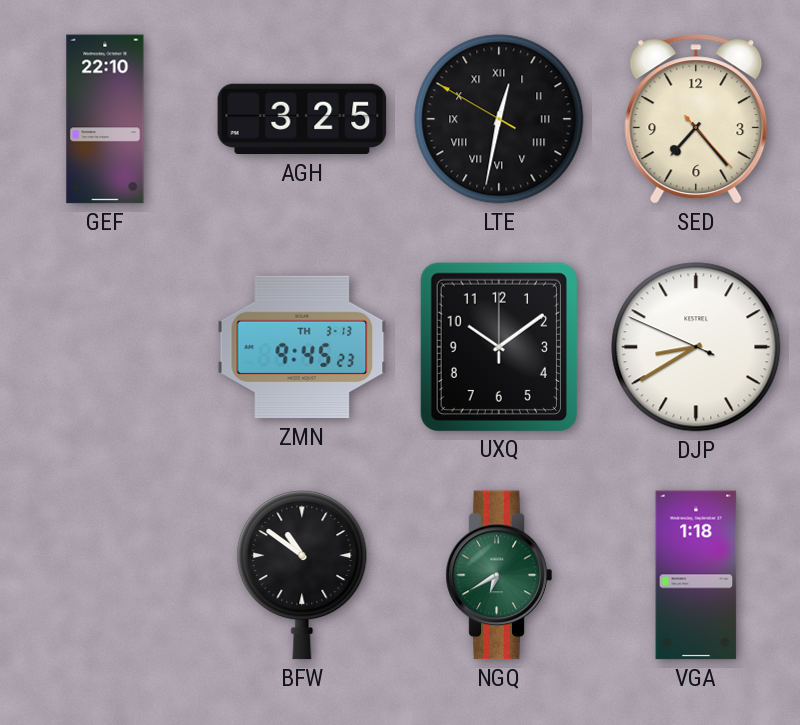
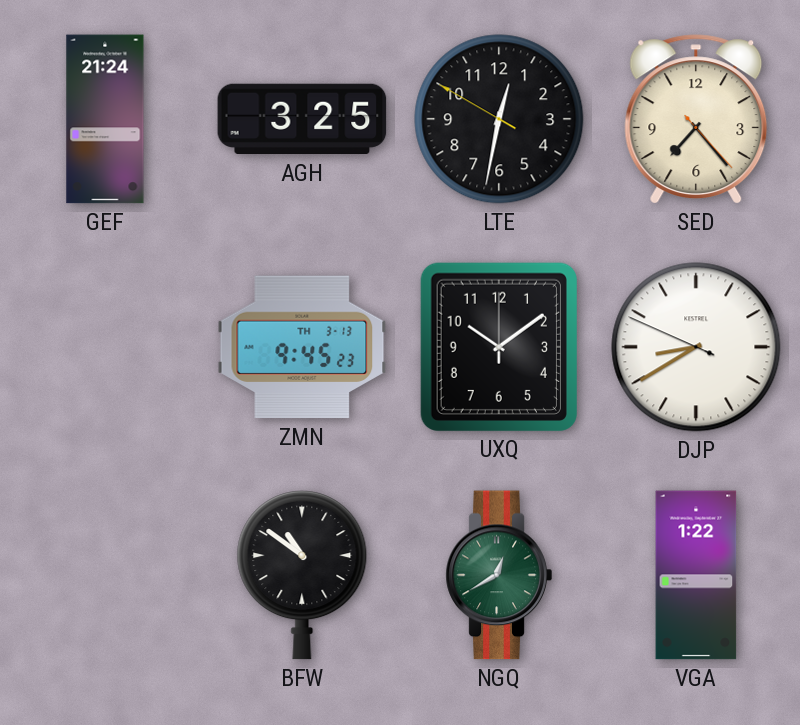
GEF: 22:10 -> 21:24 (105, 119)
LTE numerals: Roman -> Arabic (499, 119)
NGQ: 6:40 -> 12:40 (499, 575)
VGA: 1:18 -> 1:22 (696, 575)
